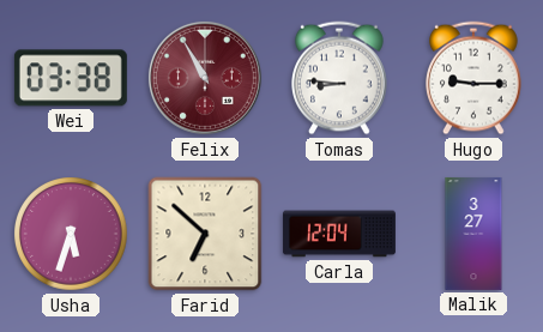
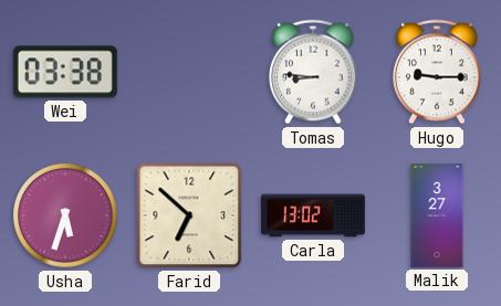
Felix: 10:55 -> none (205, 78)
Carla: 12:04 -> 13:02 (313, 215)
